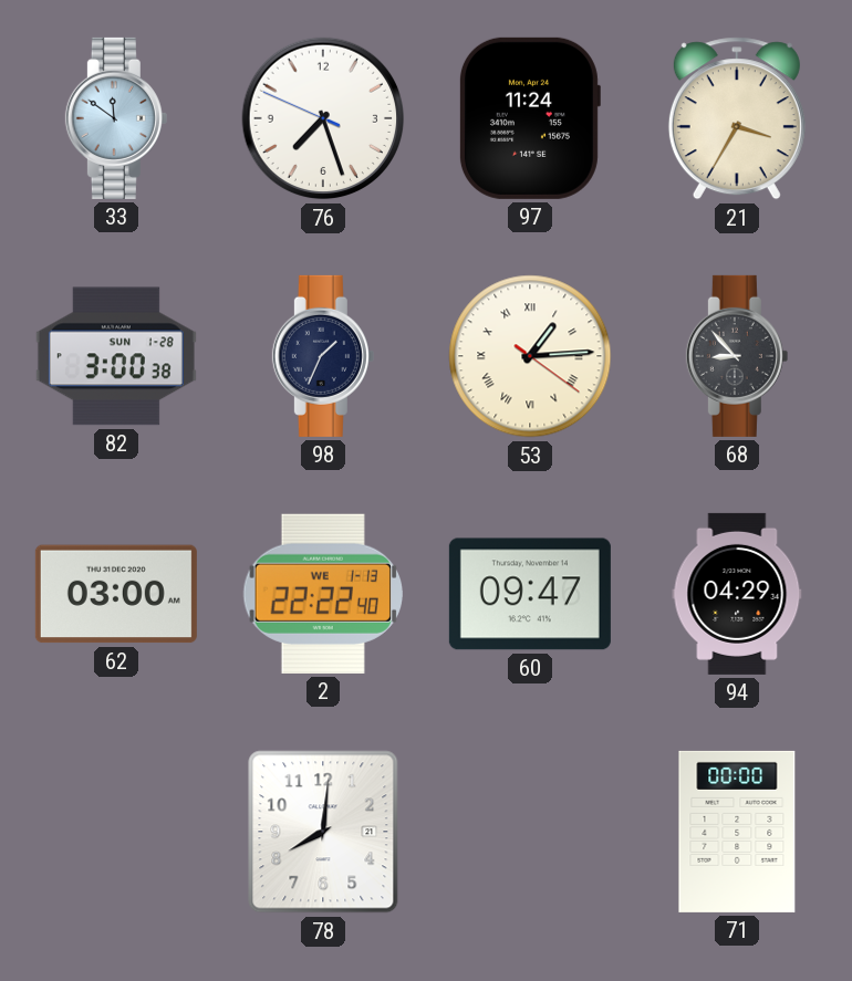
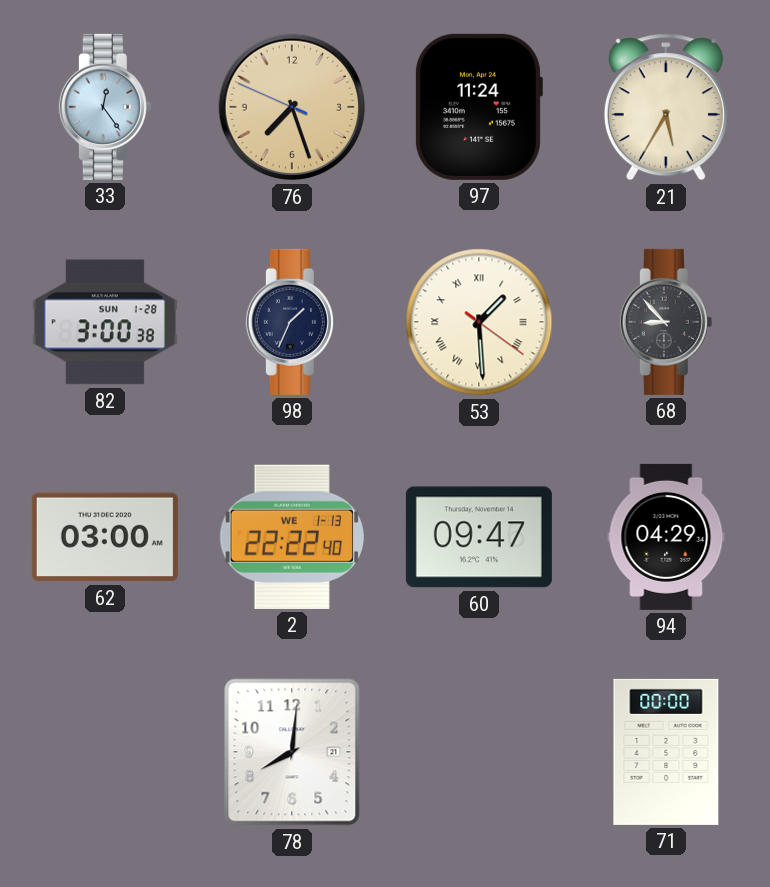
33: 11:51 -> 12:24 (105, 107)
76 dial: white -> champagne (292, 107)
21: 3:35 -> 5:35 (666, 107)
53: 1:14 -> 1:29 (479, 322)
